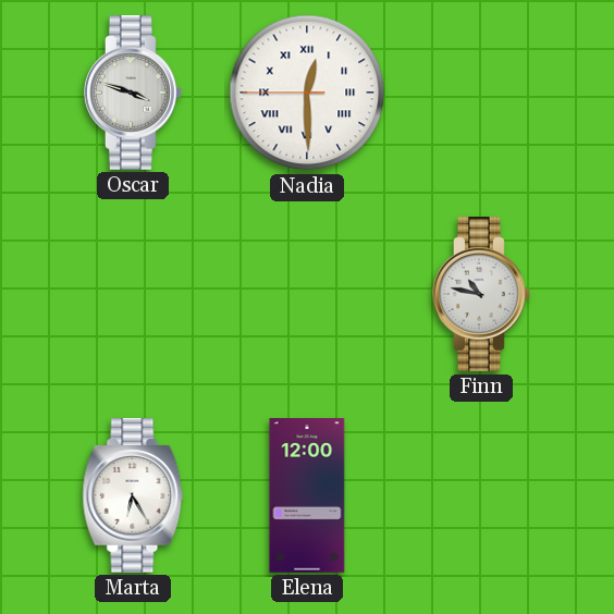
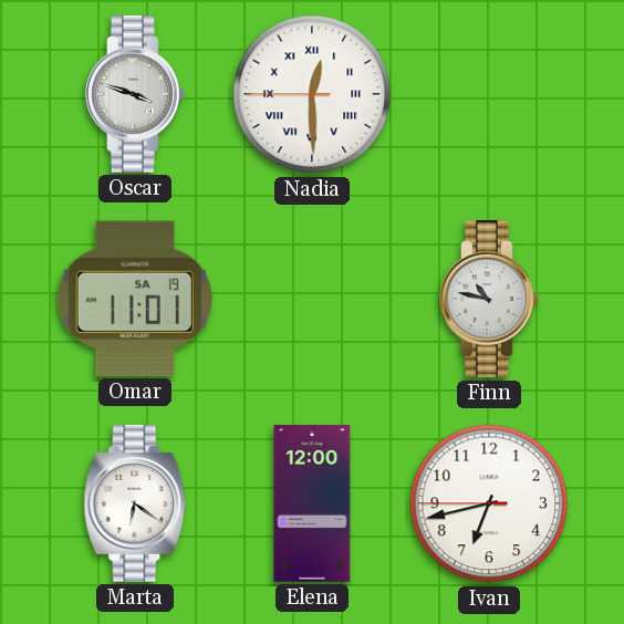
Omar: none -> 11:01 (135, 299)
Marta: 6:25 -> 6:21 (135, 505)
Ivan: none -> 6:42 (489, 503)
